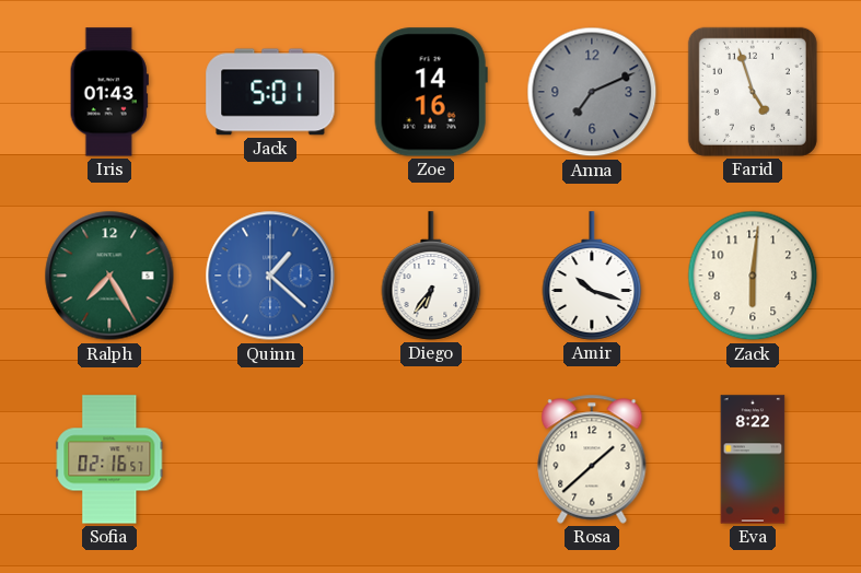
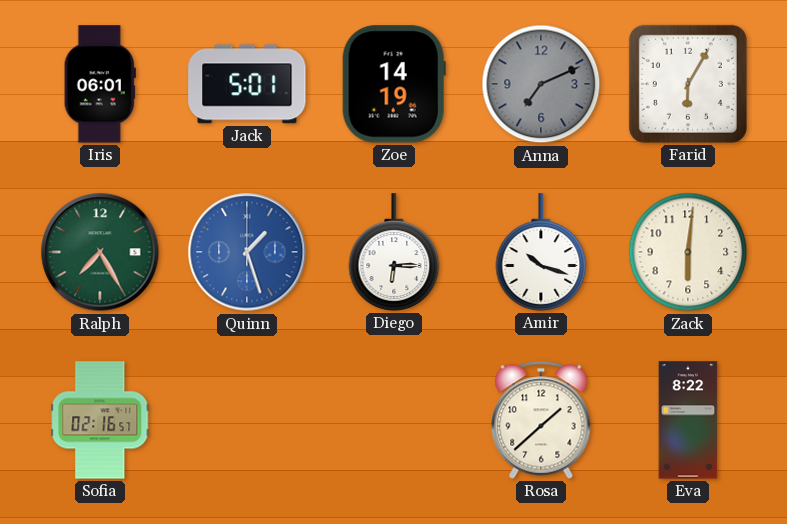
Iris: 01:43 -> 06:01 (100, 84)
Zoe: 14:16 -> 14:19 (394, 84)
Farid: 4:57 -> 6:05 (688, 84)
Quinn: 1:22 -> 1:27 (247, 252)
Diego: 6:36 -> 6:15 (394, 252)
